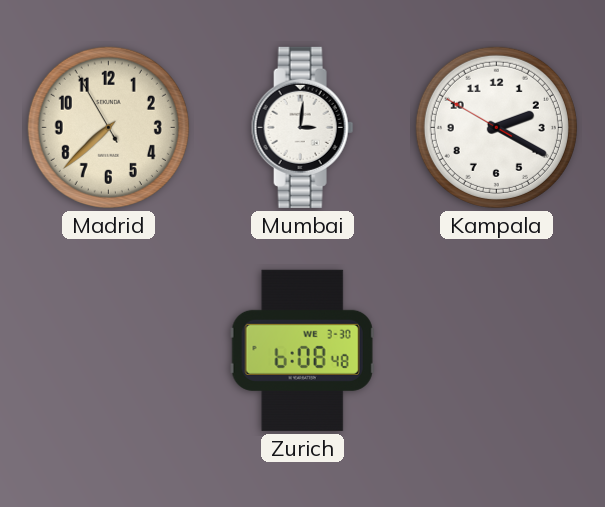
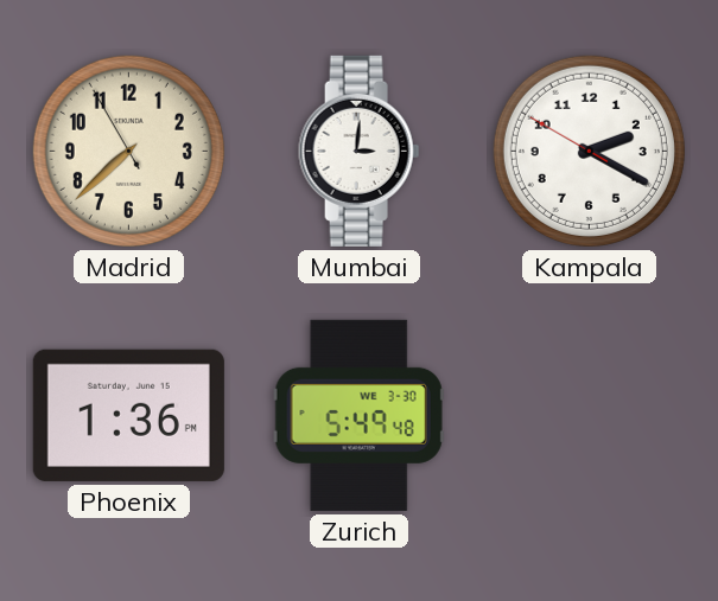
Phoenix: none -> 1:36 (128, 415)
Zurich: 6:08 -> 5:49 (358, 415)
